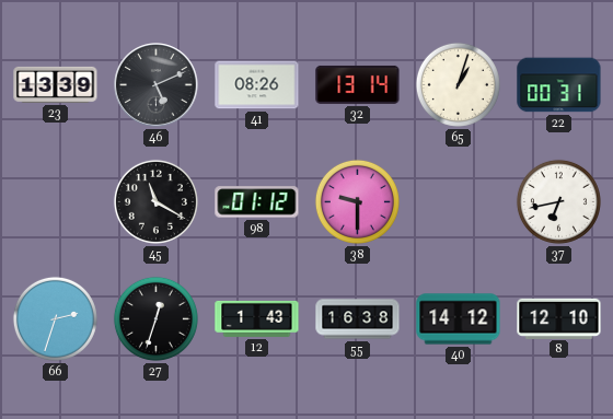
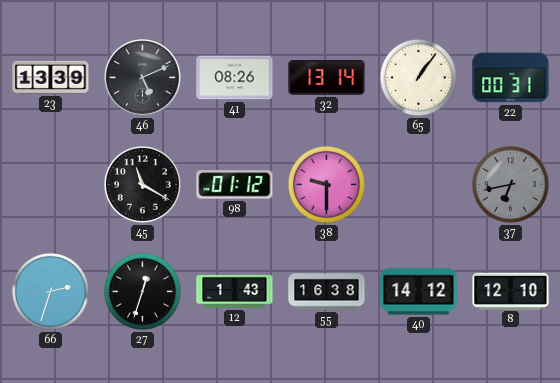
65: 1:03 -> 1:06 (418, 77)
37 dial: white -> grey (510, 184)
